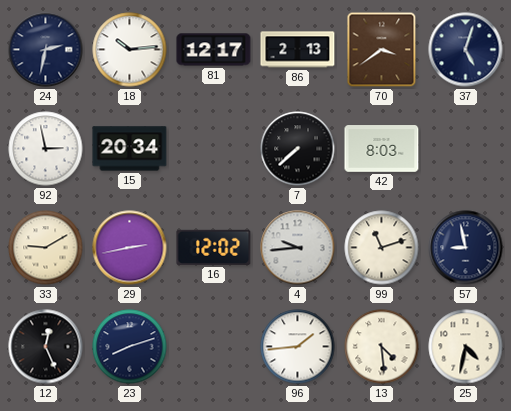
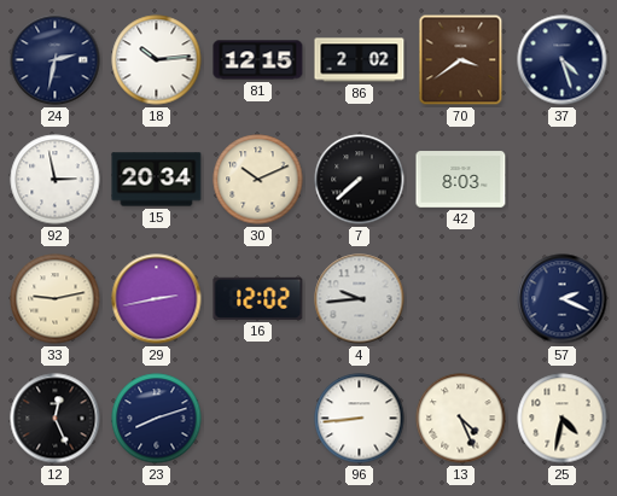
81: 12:17 -> 12:15 (258, 60)
86: 2:13 -> 2:02 (360, 60)
37: 5:03 -> 4:27 (563, 60)
30: none -> 10:11 (258, 180)
33: 9:10 -> 9:13 (56, 299)
99: 11:12 -> none (382, 248)
57: 8:58 -> 2:19 (563, 299)
96: 1:44 -> 8:44 (360, 419)
13: 4:29 -> 4:26 (461, 419)
